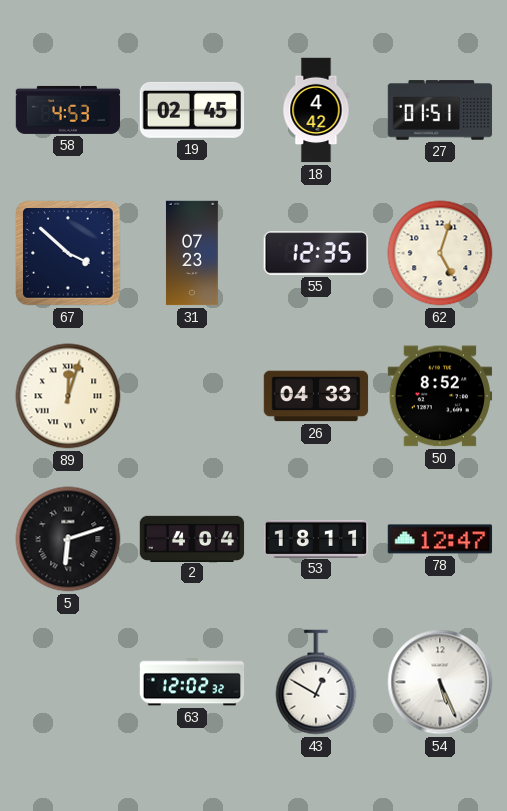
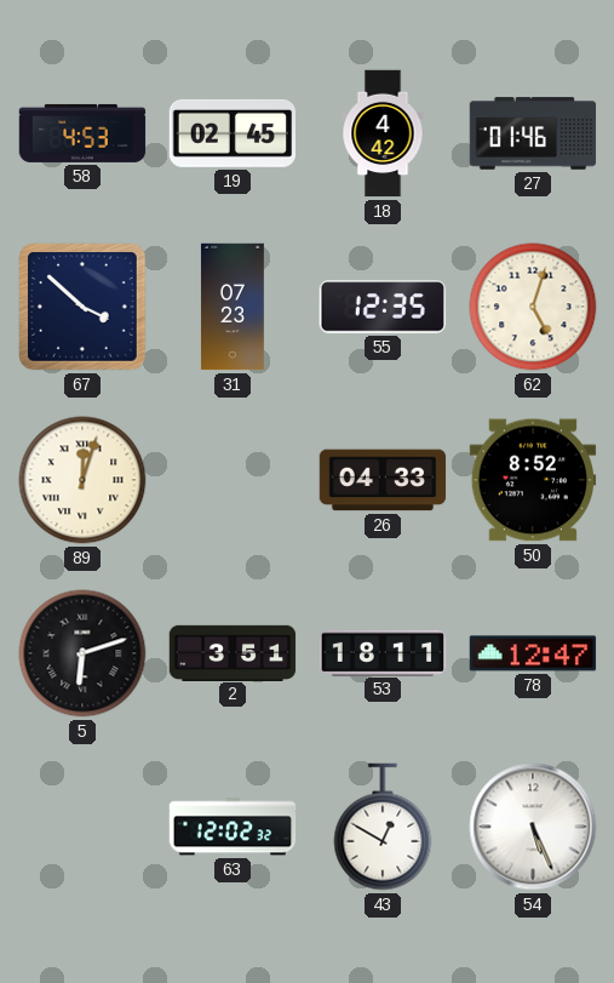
27: 01:51 -> 01:46 (533, 133)
2: 4:04 -> 3:51 (233, 652)
